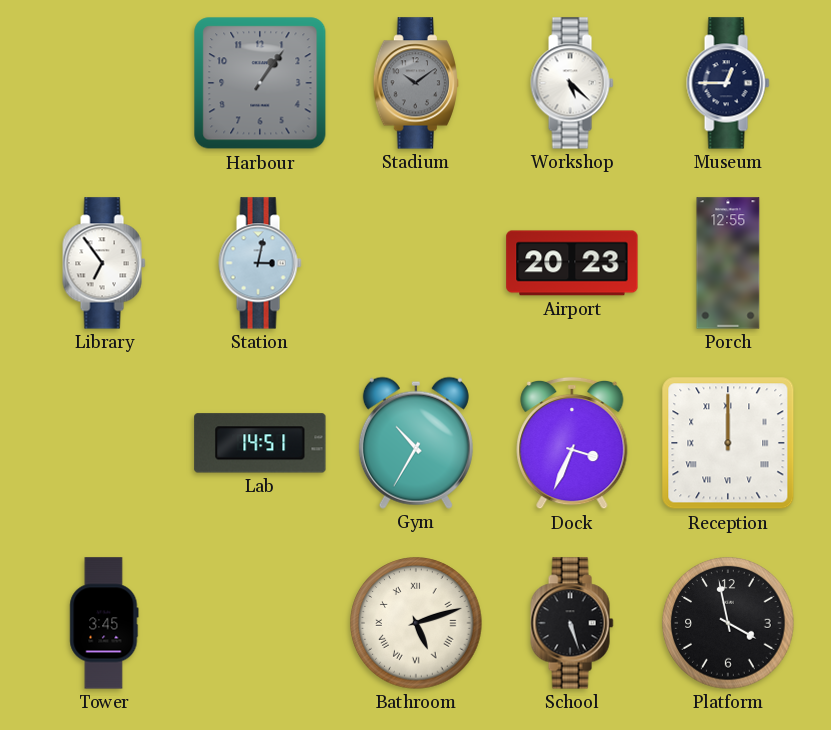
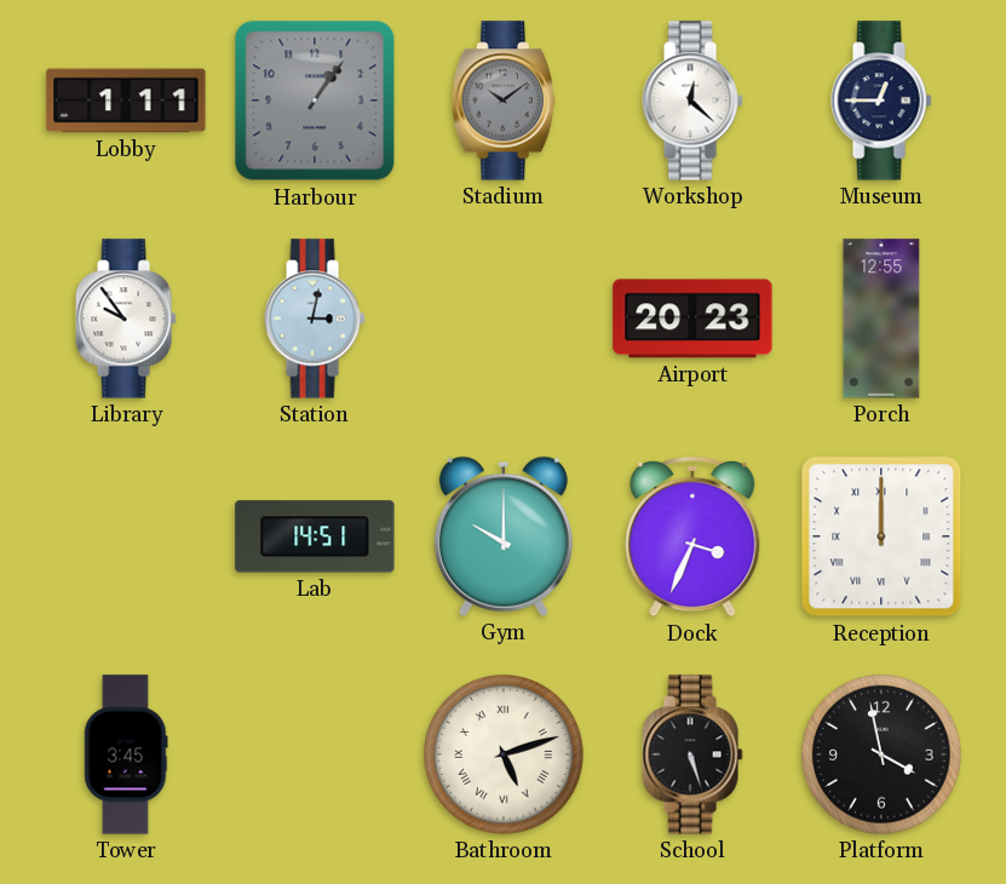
Lobby: none -> 1:11 (126, 101)
Workshop: 5:22 -> 12:22 (692, 101)
Library: 6:54 -> 9:54 (126, 318)
Gym: 10:35 -> 10:00 (504, 536)
